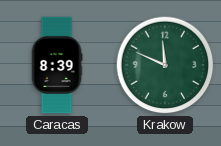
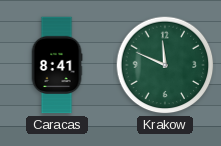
Caracas: 8:39 -> 8:41 (57, 65)
